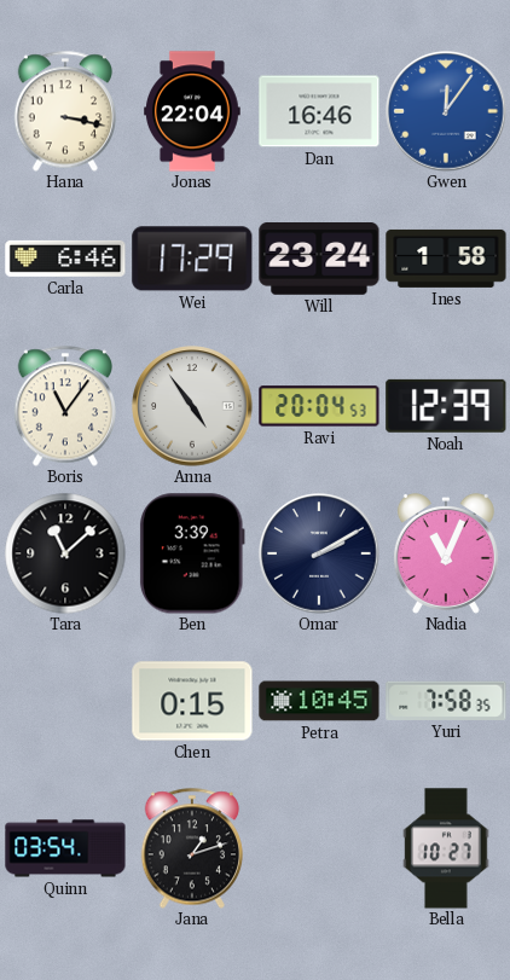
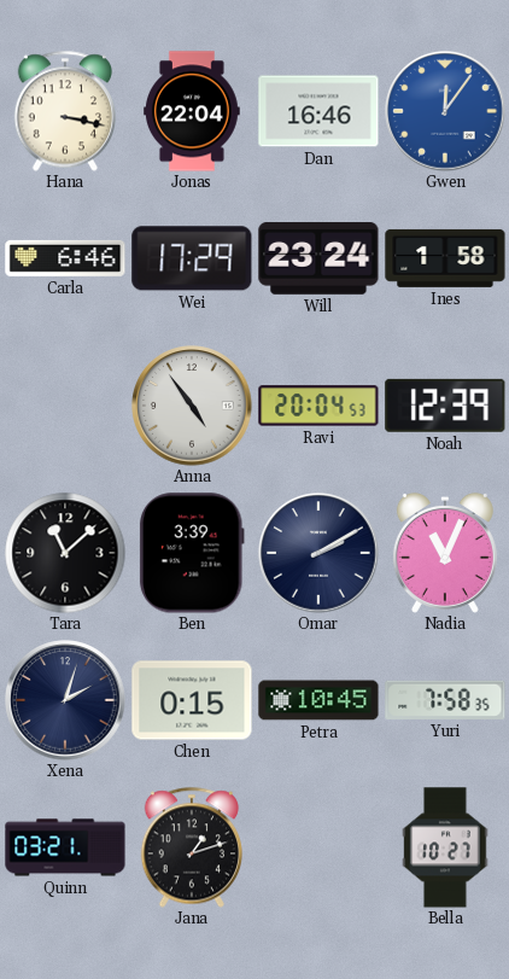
Boris: 11:06 -> none (64, 406)
Xena: none -> 2:03 (65, 700)
Quinn: 03:54 -> 03:21 (65, 847)
